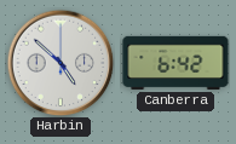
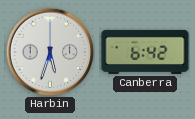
Harbin: 4:52 -> 5:33 (50, 52)
